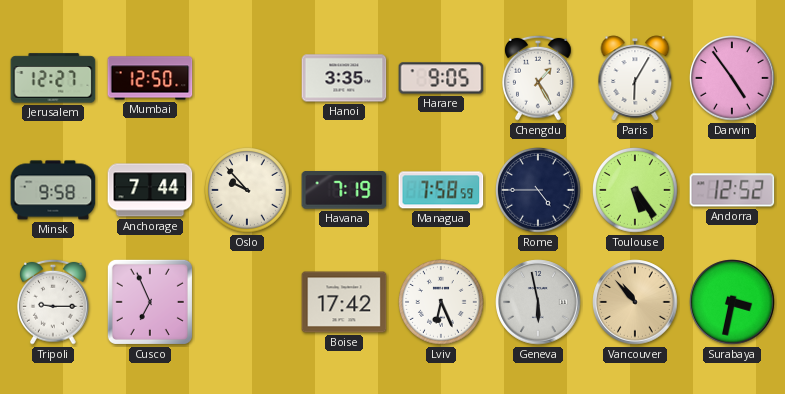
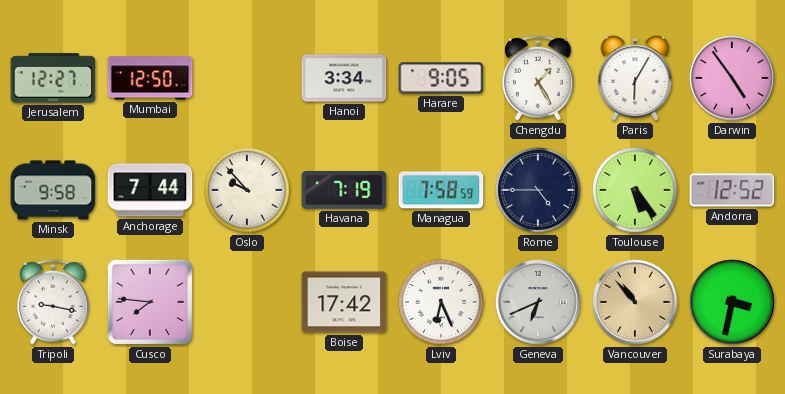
Hanoi: 3:35 -> 3:34 (344, 78)
Tripoli: 9:15 -> 9:17 (54, 302)
Cusco: 6:56 -> 7:46 (150, 302)
Geneva: 5:58 -> 6:41 (538, 302)
